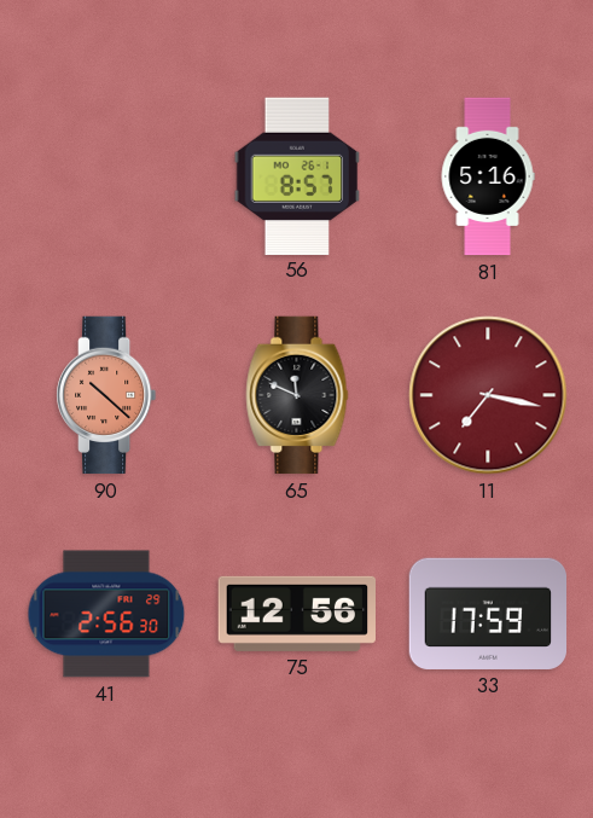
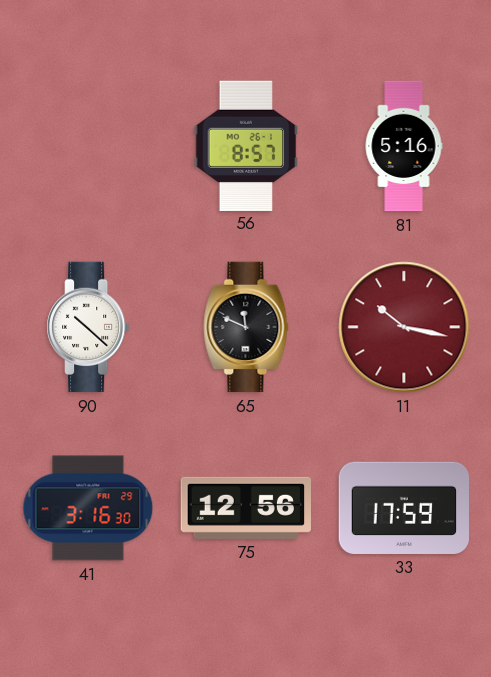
90 dial: salmon -> white (89, 327)
11: 7:17 -> 10:17 (404, 327)
41: 2:56 -> 3:16 (88, 508)
